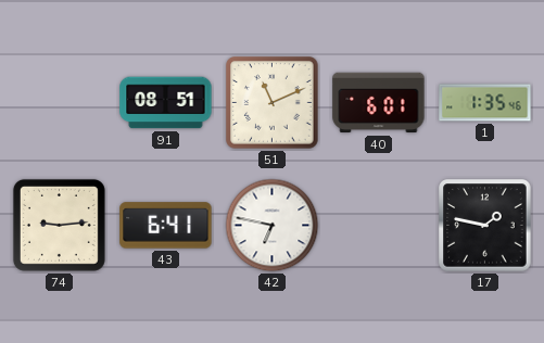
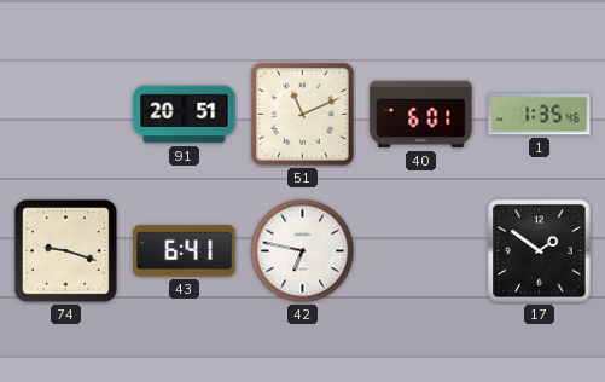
91: 08:51 -> 20:51 (185, 115)
74: 9:14 -> 9:18 (65, 250)
17: 1:47 -> 1:51 (540, 251)
